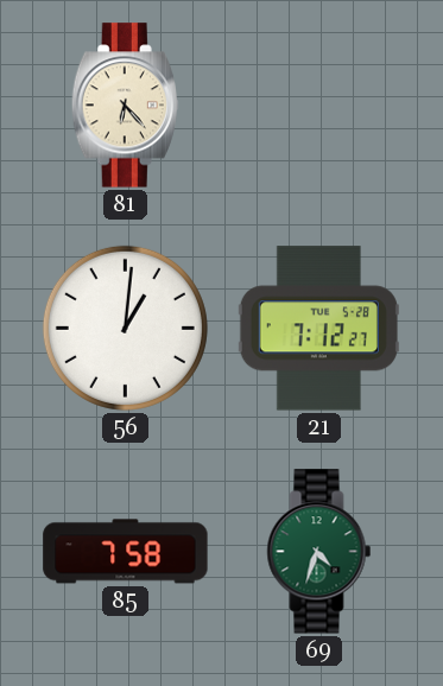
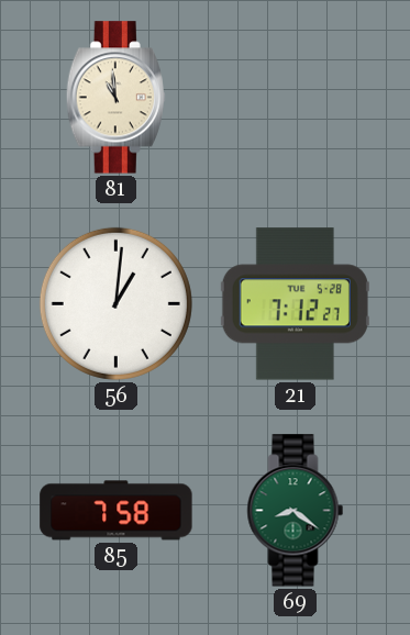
81: 6:23 -> 10:59 (115, 98)
69: 4:33 -> 8:21 (296, 511)
